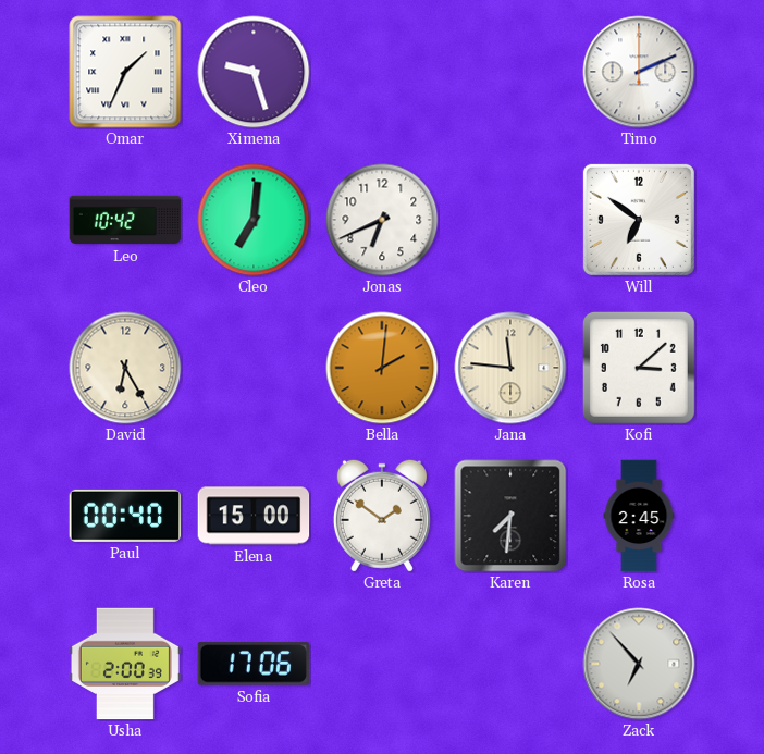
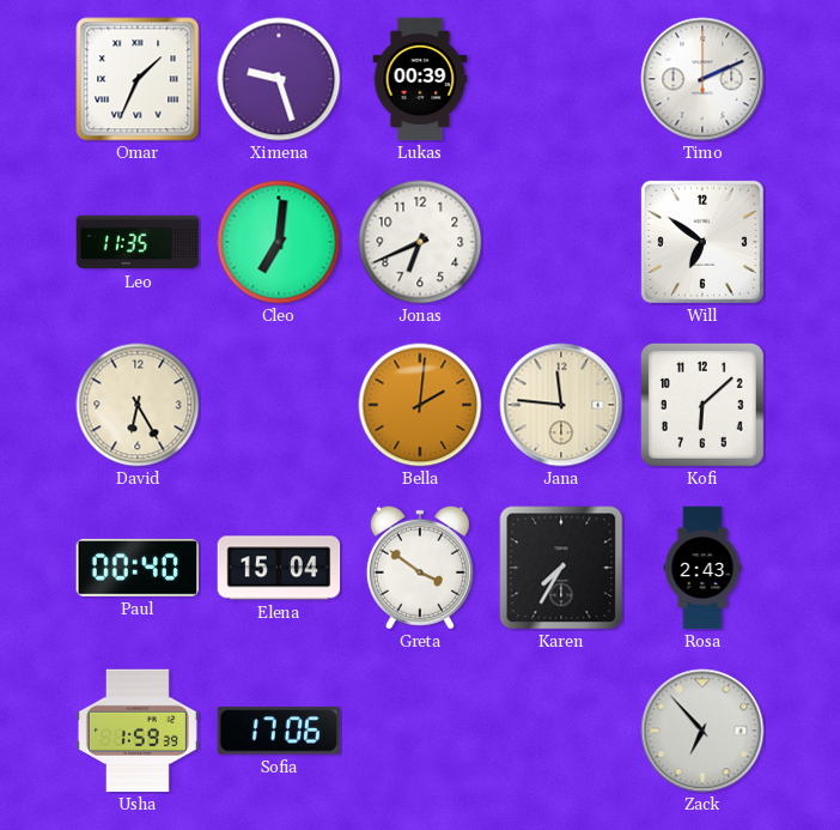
Lukas: none -> 00:39 (420, 79)
Leo: 10:42 -> 11:35 (138, 242)
Kofi: 3:08 -> 6:08 (702, 405)
Elena: 15:00 -> 15:04 (279, 568)
Greta: 1:51 -> 3:51 (420, 568)
Karen: 7:31 -> 7:35 (561, 568)
Rosa: 2:45 -> 2:43 (702, 568)
Usha: 2:00 -> 1:59 (138, 731)
